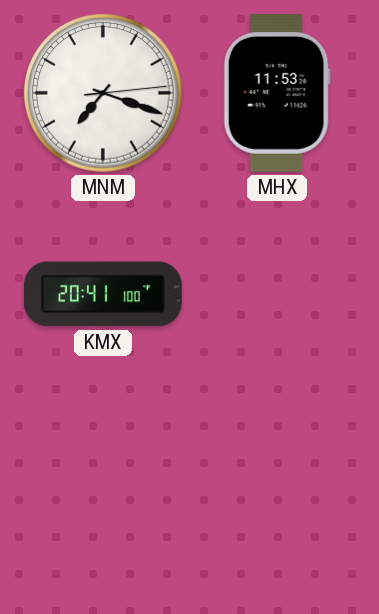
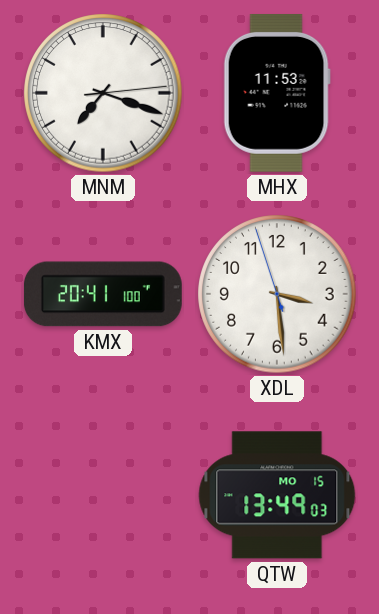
XDL: none -> 3:28 (277, 294)
QTW: none -> 13:49 (277, 495)
